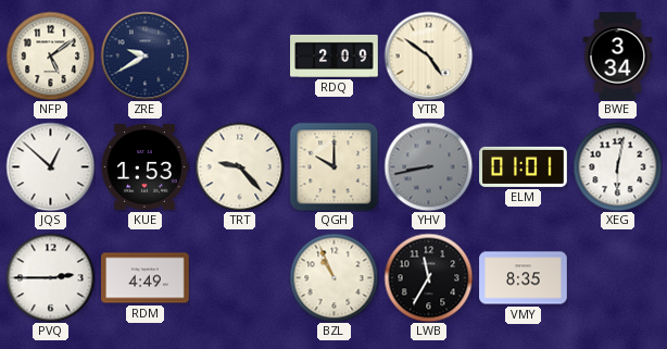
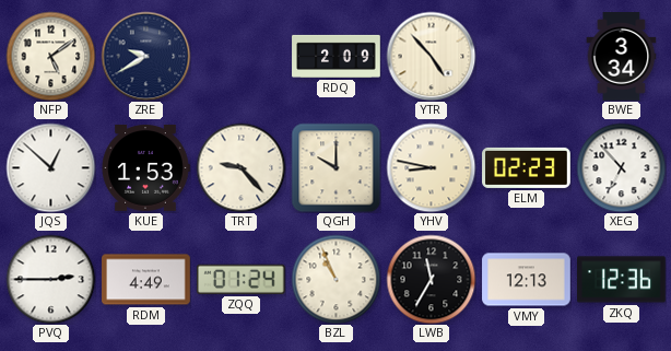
YTR: 4:51 -> 4:53 (431, 56)
YHV: 8:43 -> 8:47 (431, 167)
YHV dial: grey -> cream (431, 167)
ELM: 01:01 -> 02:23 (527, 167)
XEG: 6:02 -> 6:53 (621, 167)
ZQQ: none -> 01:24 (240, 279)
VMY: 8:35 -> 12:13 (527, 280)
ZKQ: none -> 12:36 (622, 280)
